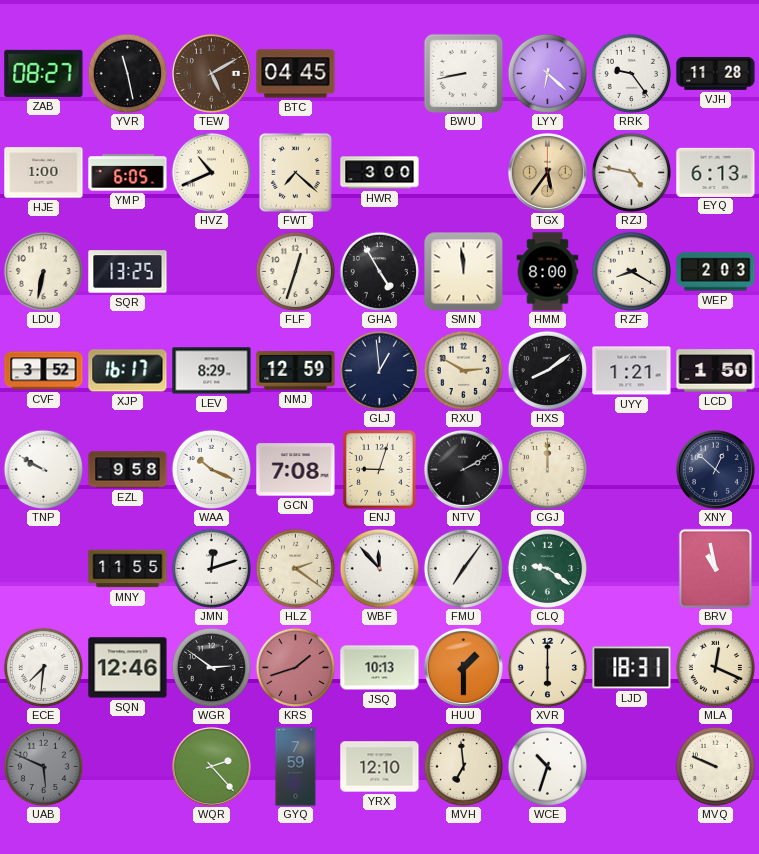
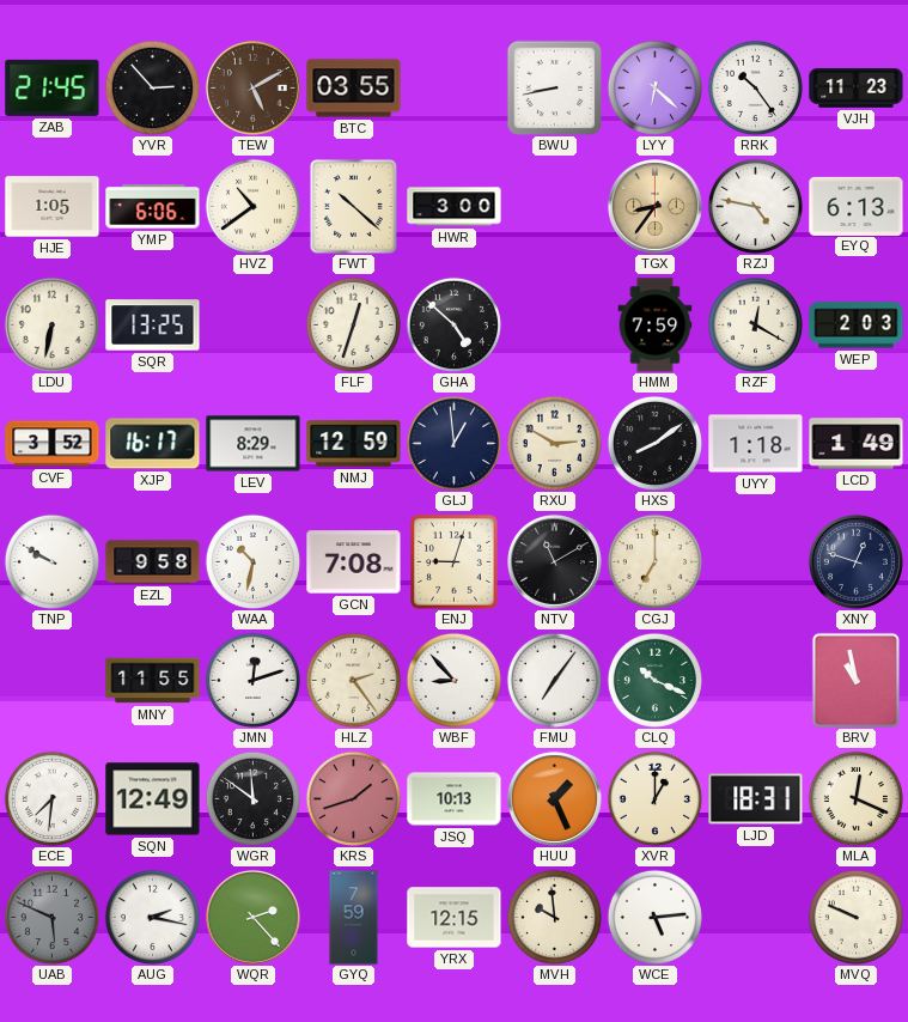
ZAB: 08:27 -> 21:45 (53, 87)
YVR: 11:28 -> 2:53 (152, 87)
BTC: 04:45 -> 03:55 (354, 89)
RRK: 9:24 -> 10:24 (755, 87)
VJH: 11:28 -> 11:23 (857, 89)
HJE: 1:00 -> 1:05 (53, 207)
YMP: 6:05 -> 6:06 (153, 207)
HVZ: 10:41 -> 10:39 (252, 206)
FWT: 7:22 -> 10:22 (354, 207)
TGX: 5:36 -> 8:36 (654, 206)
GHA: 4:55 -> 4:52 (453, 324)
SMN: 11:59 -> none (463, 271)
HMM: 8:00 -> 7:59 (656, 326)
RZF: 8:20 -> 12:20 (755, 324)
UYY: 1:21 -> 1:18 (756, 444)
LCD: 1:50 -> 1:49 (857, 444)
WAA: 10:19 -> 10:32 (252, 561)
NTV: 2:10 -> 11:10 (554, 561)
CGJ: 12:00 -> 7:00 (654, 561)
XNY: 12:52 -> 12:48 (855, 561)
HLZ: 2:21 -> 2:24 (353, 680)
WBF: 11:53 -> 8:53 (453, 680)
CLQ: 9:21 -> 10:19 (654, 680)
SQN: 12:46 -> 12:49 (153, 799)
WGR: 2:51 -> 11:51 (252, 798)
HUU: 1:30 -> 1:26 (554, 798)
XVR: 6:00 -> 1:00 (654, 798)
AUG: none -> 2:17 (152, 917)
YRX: 12:10 -> 12:15 (455, 918)
MVH: 6:59 -> 9:59 (554, 917)
WCE: 10:33 -> 5:14 (654, 917)
